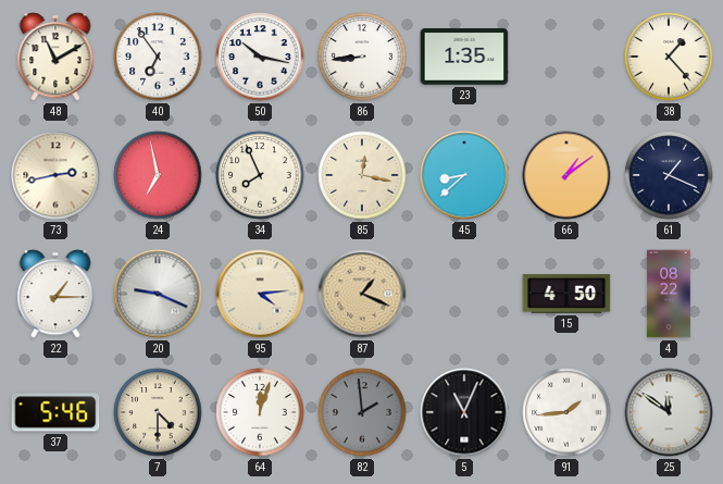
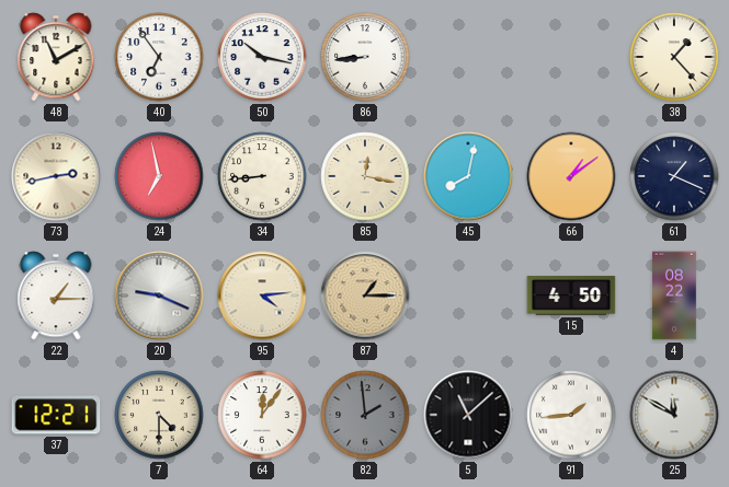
23: 1:35 -> none (464, 58)
34: 7:56 -> 8:44 (262, 176)
45: 8:38 -> 8:02 (468, 176)
87: 1:19 -> 1:15 (365, 295)
37: 5:46 -> 12:21 (56, 415)
64: 12:03 -> 12:06 (262, 415)
5: 11:04 -> 11:08 (468, 415)
25: 11:51 -> 11:50 (674, 415)
